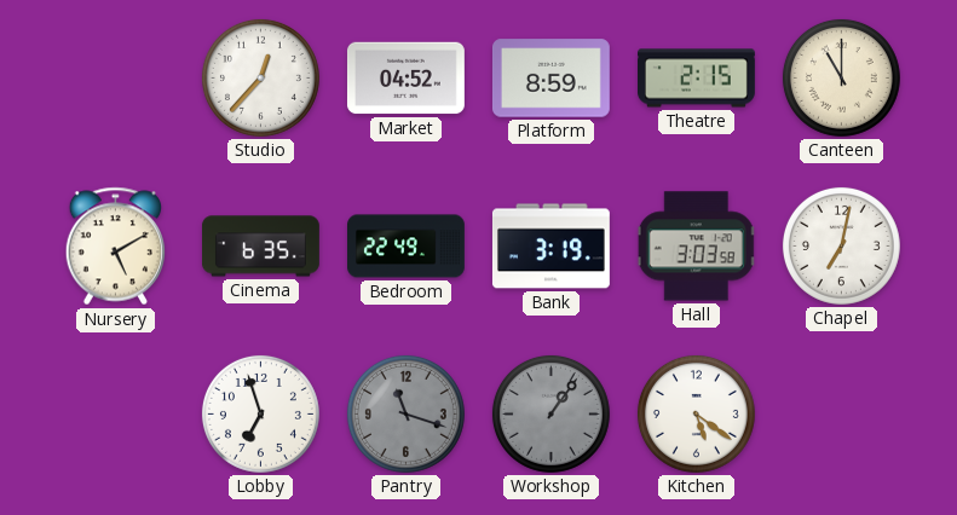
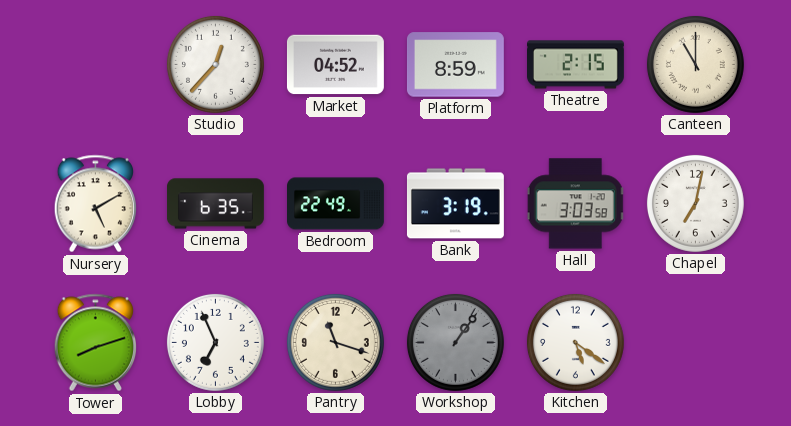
Tower: none -> 8:12 (95, 343)
Lobby: 6:57 -> 6:56 (215, 342)
Pantry dial: grey -> cream (335, 342)
